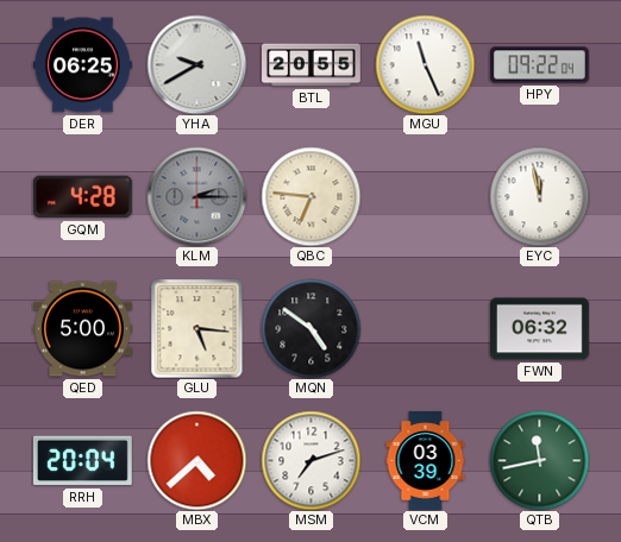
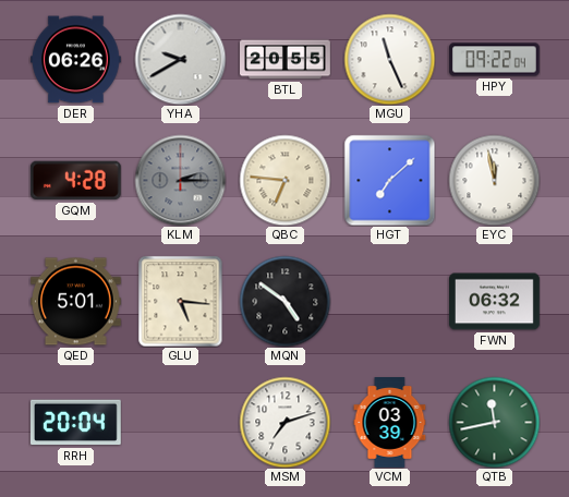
DER: 06:25 -> 06:26 (75, 60)
HGT: none -> 7:08 (389, 180)
QED: 5:00 -> 5:01 (76, 302)
MBX: 4:38 -> none (196, 460)
